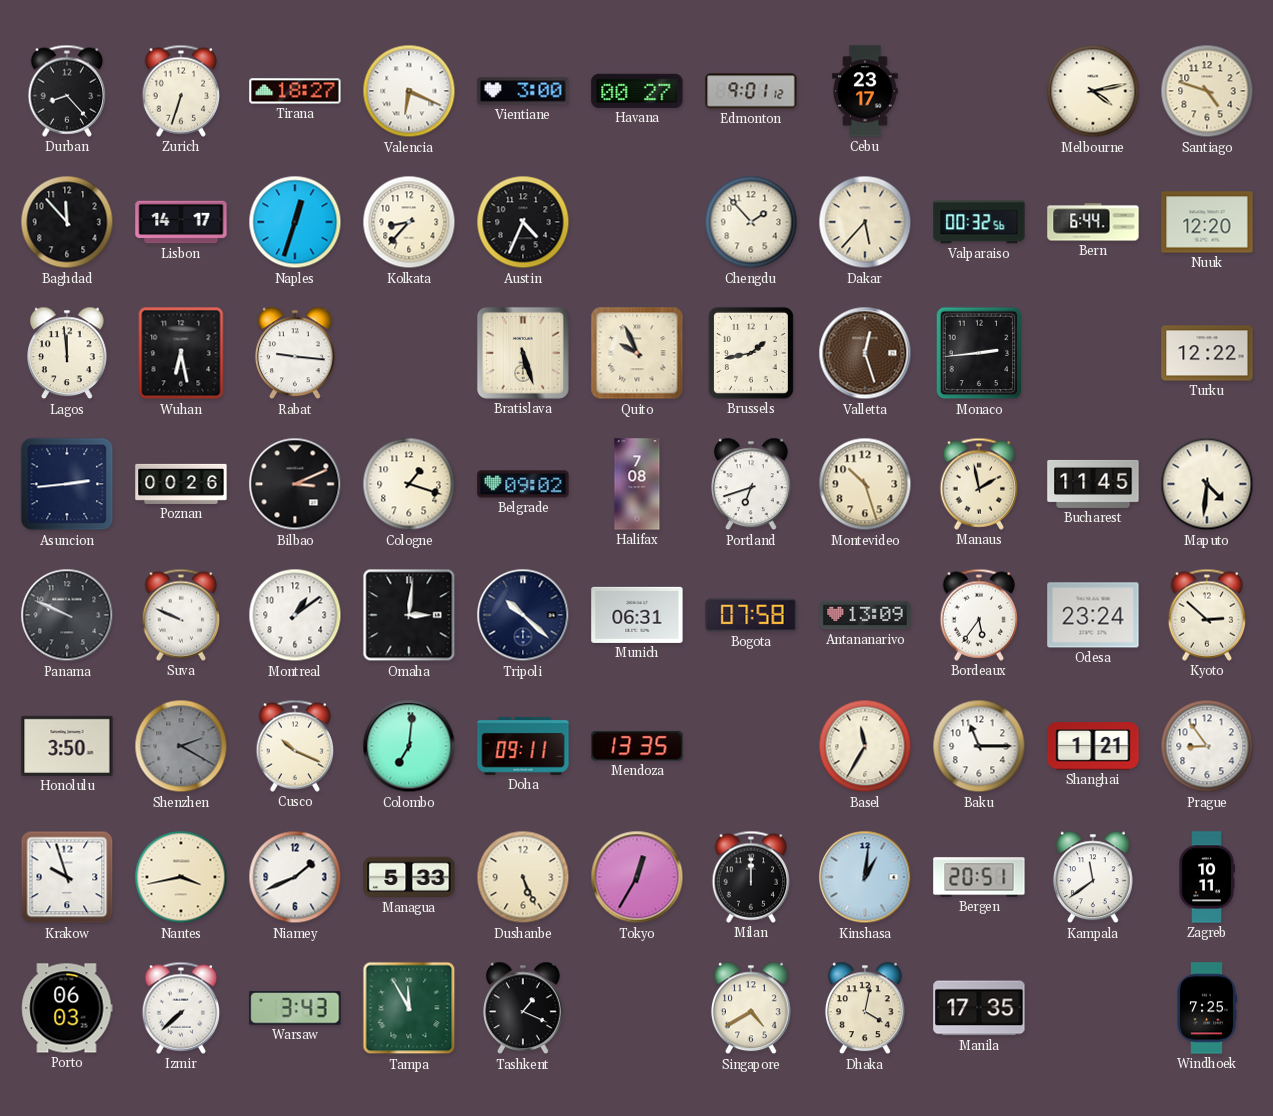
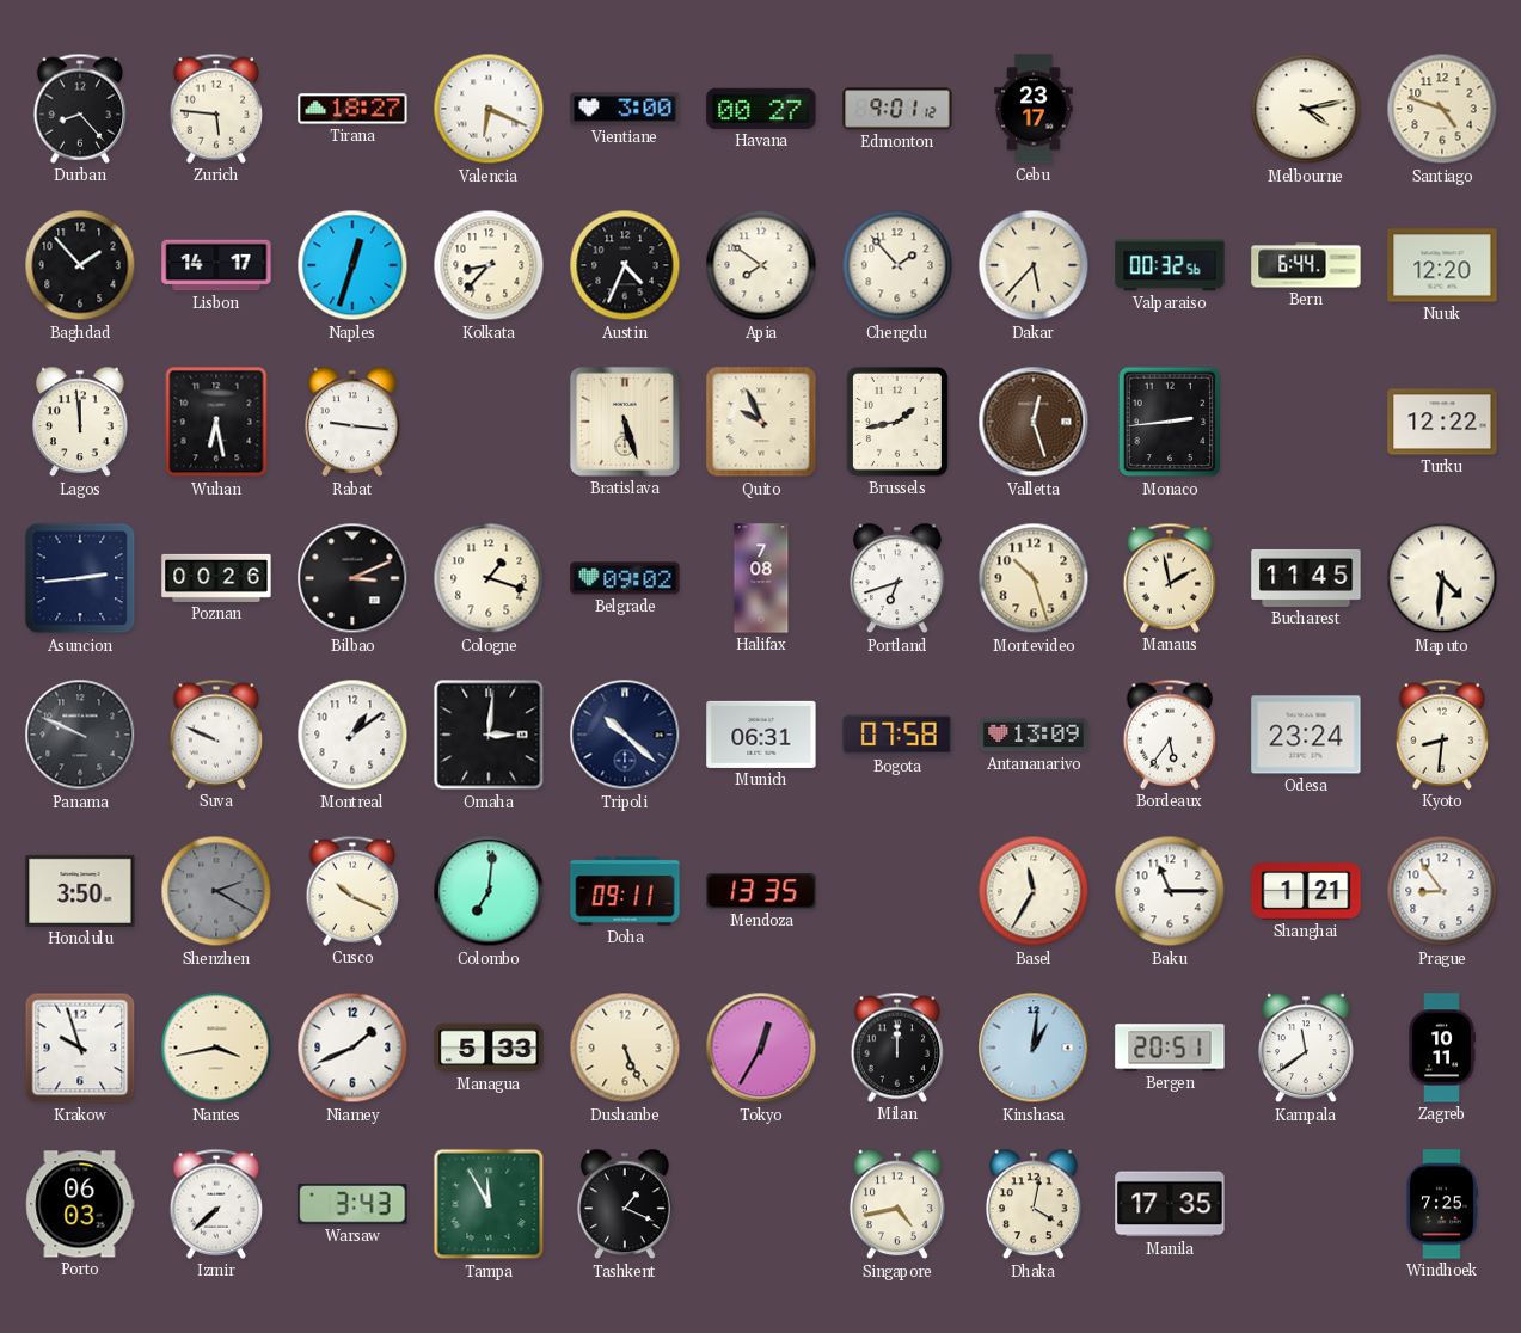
Zurich: 6:33 -> 5:46 (216, 109)
Baghdad: 11:53 -> 1:53 (80, 265)
Apia: none -> 7:51 (761, 265)
Kyoto: 2:52 -> 8:31 (1442, 735)
Singapore: 4:40 -> 4:43 (899, 1204)
